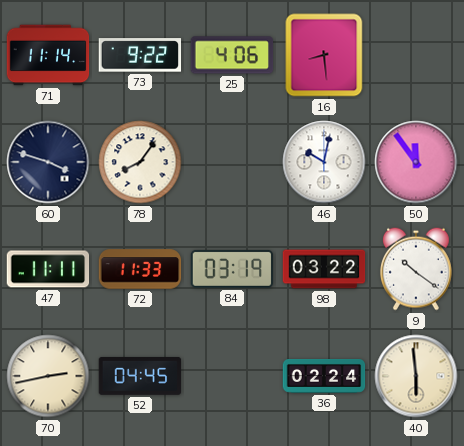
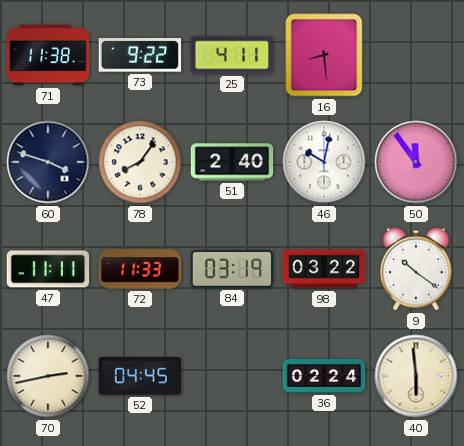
71: 11:14 -> 11:38 (48, 55)
25: 4:06 -> 4:11 (232, 55)
51: none -> 2:40 (232, 162)
